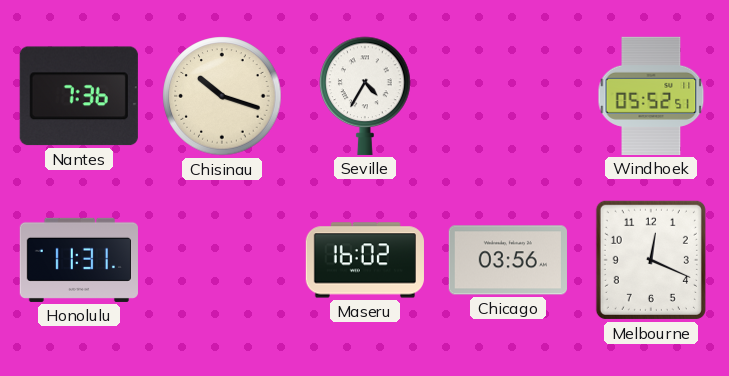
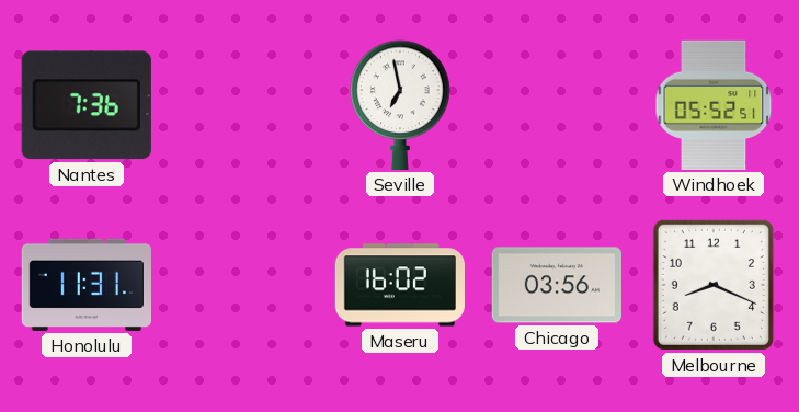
Chisinau: 10:18 -> none (222, 96)
Seville: 4:35 -> 6:58 (400, 105)
Melbourne: 12:19 -> 8:19 (714, 285)
